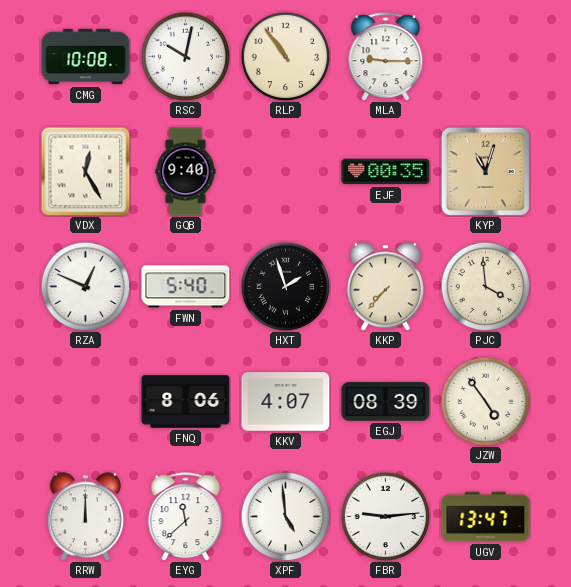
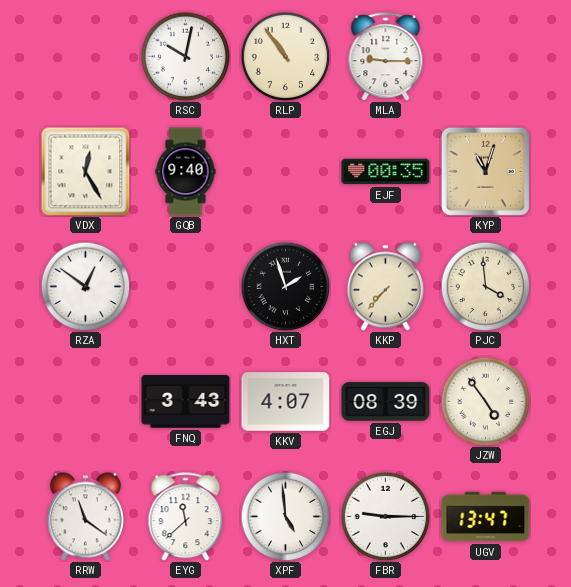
CMG: 10:08 -> none (86, 57)
RZA: 12:49 -> 12:51 (85, 286)
FWN: 5:40 -> none (186, 287)
FNQ: 8:06 -> 3:43 (186, 402)
RRW: 12:00 -> 11:21 (85, 517)
FBR: 9:14 -> 9:15 (385, 516)
